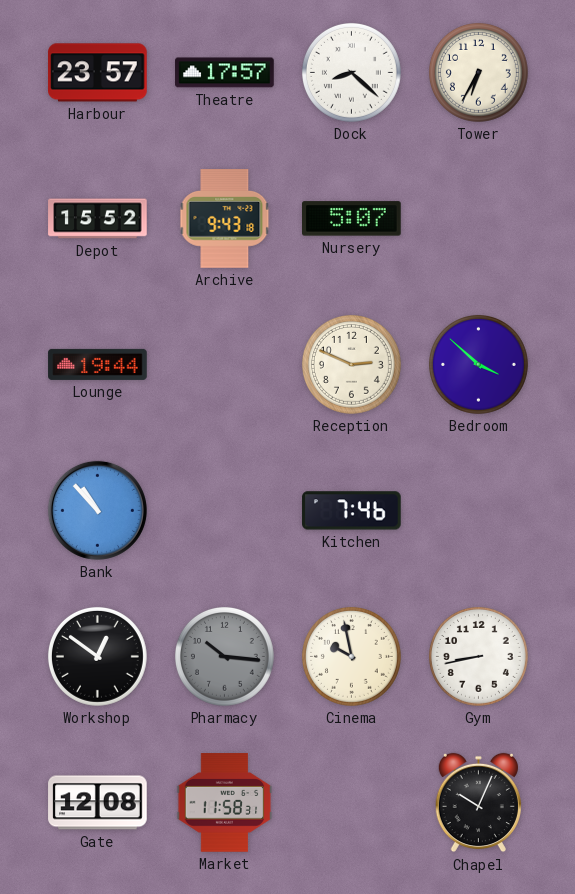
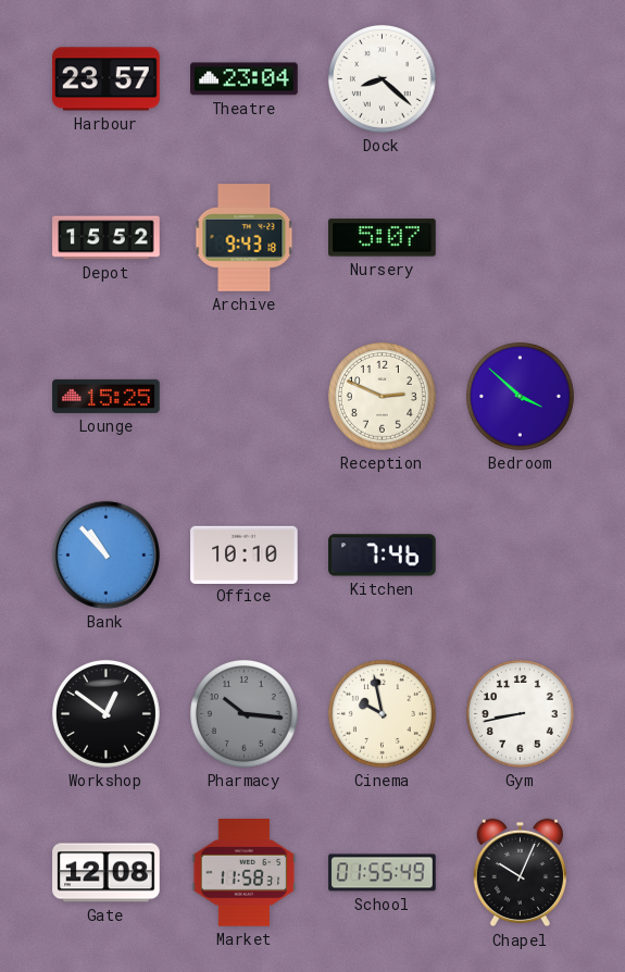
Theatre: 17:57 -> 23:04 (245, 79)
Tower: 6:35 -> none (478, 72)
Lounge: 19:44 -> 15:25 (107, 396)
Office: none -> 10:10 (245, 554)
School: none -> 01:55 (383, 873)
